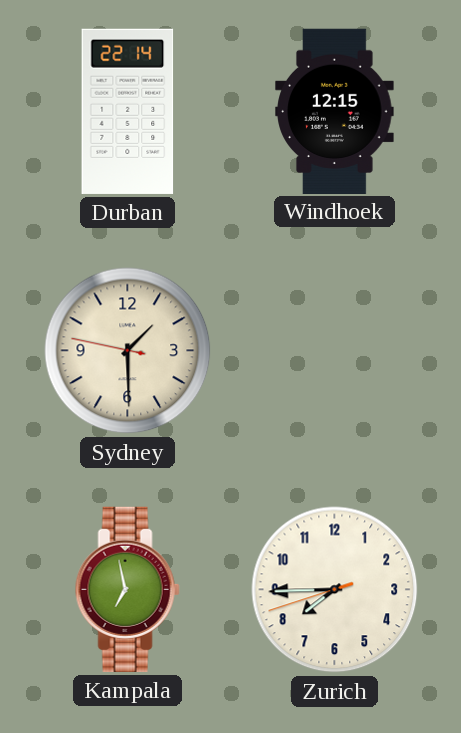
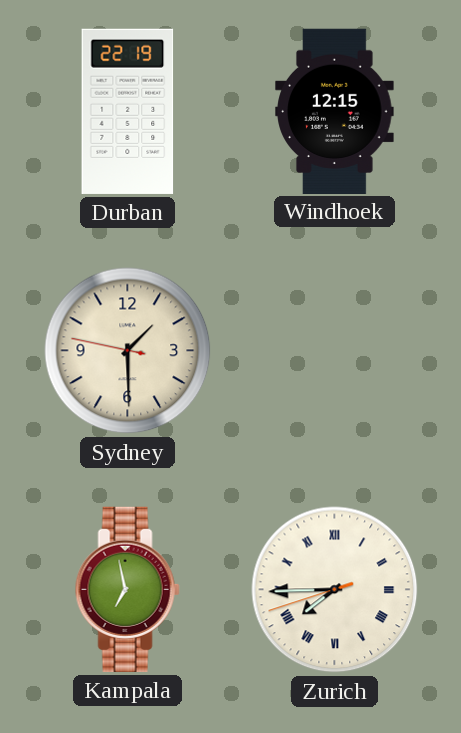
Durban: 22:14 -> 22:19 (128, 111)
Zurich numerals: Arabic -> Roman (335, 590)
